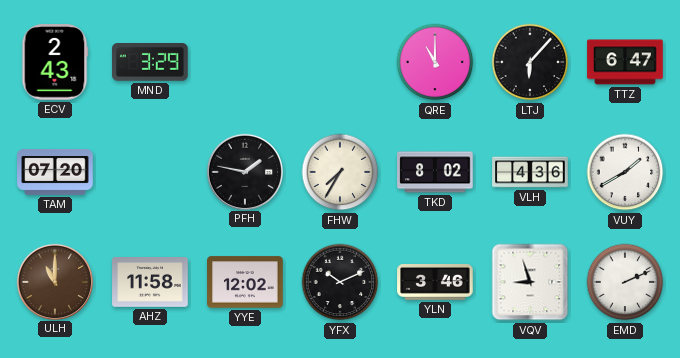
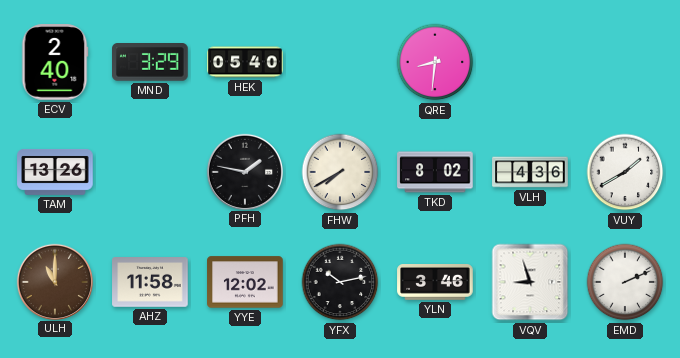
ECV: 2:43 -> 2:40 (55, 62)
HEK: none -> 05:40 (245, 62)
QRE: 11:00 -> 8:31 (435, 62)
LTJ: 6:07 -> none (530, 62)
TTZ: 6:47 -> none (625, 62)
TAM: 07:20 -> 13:26 (55, 173)
FHW: 7:35 -> 7:40 (340, 172)
YFX: 10:11 -> 10:13 (340, 282)
